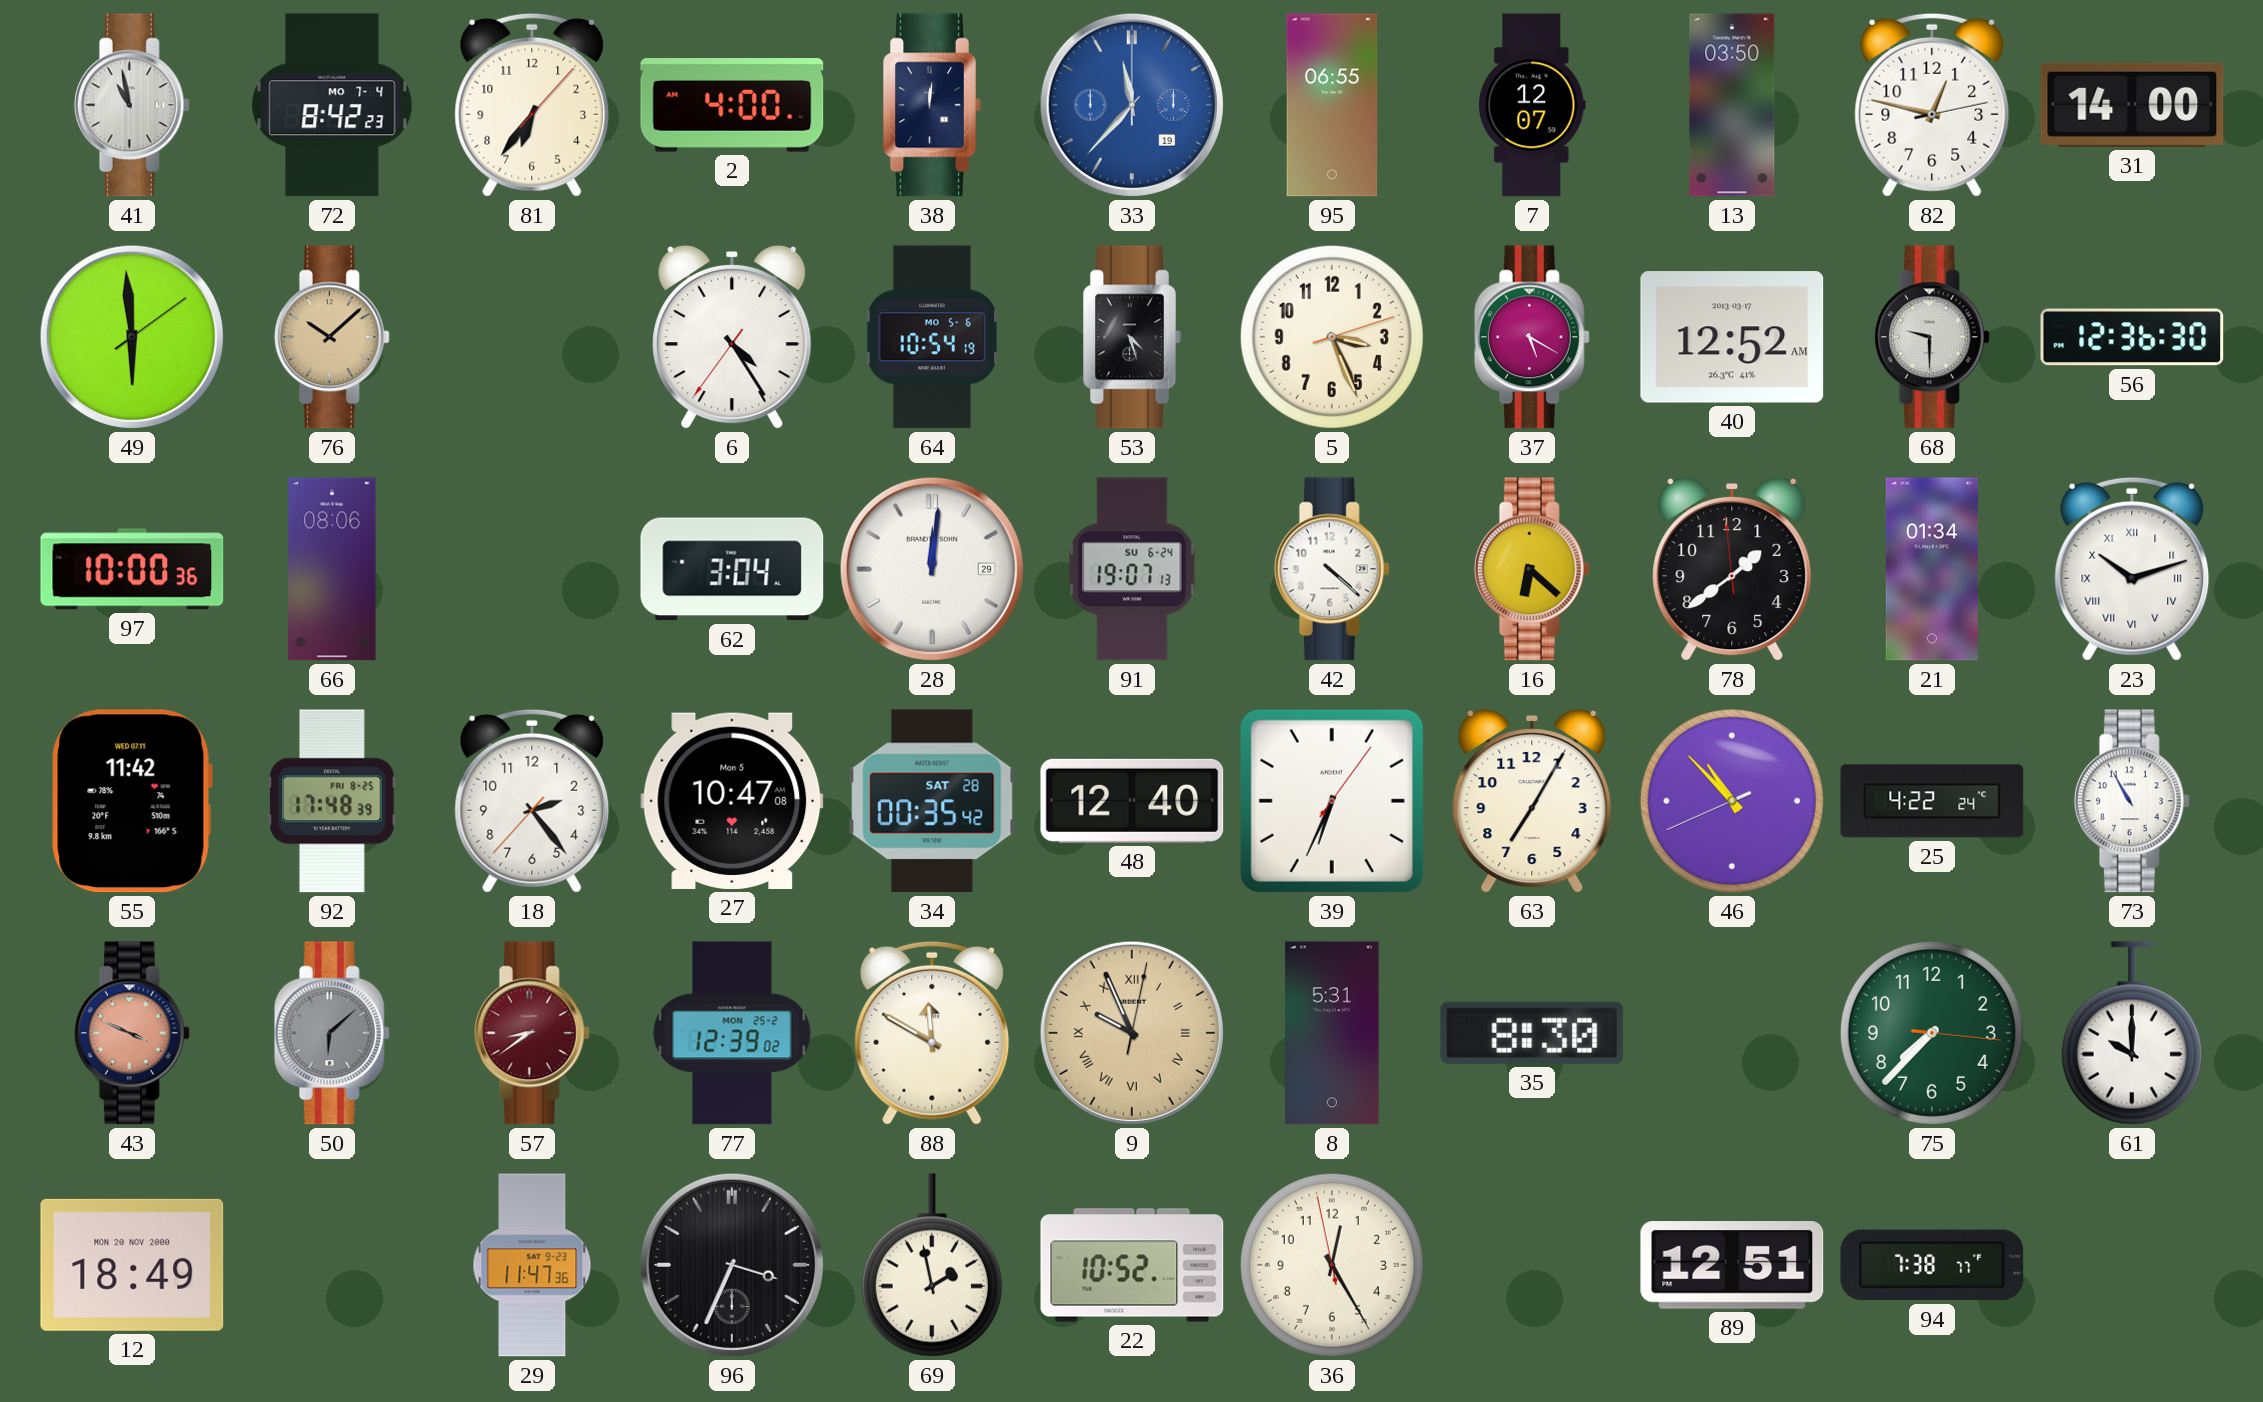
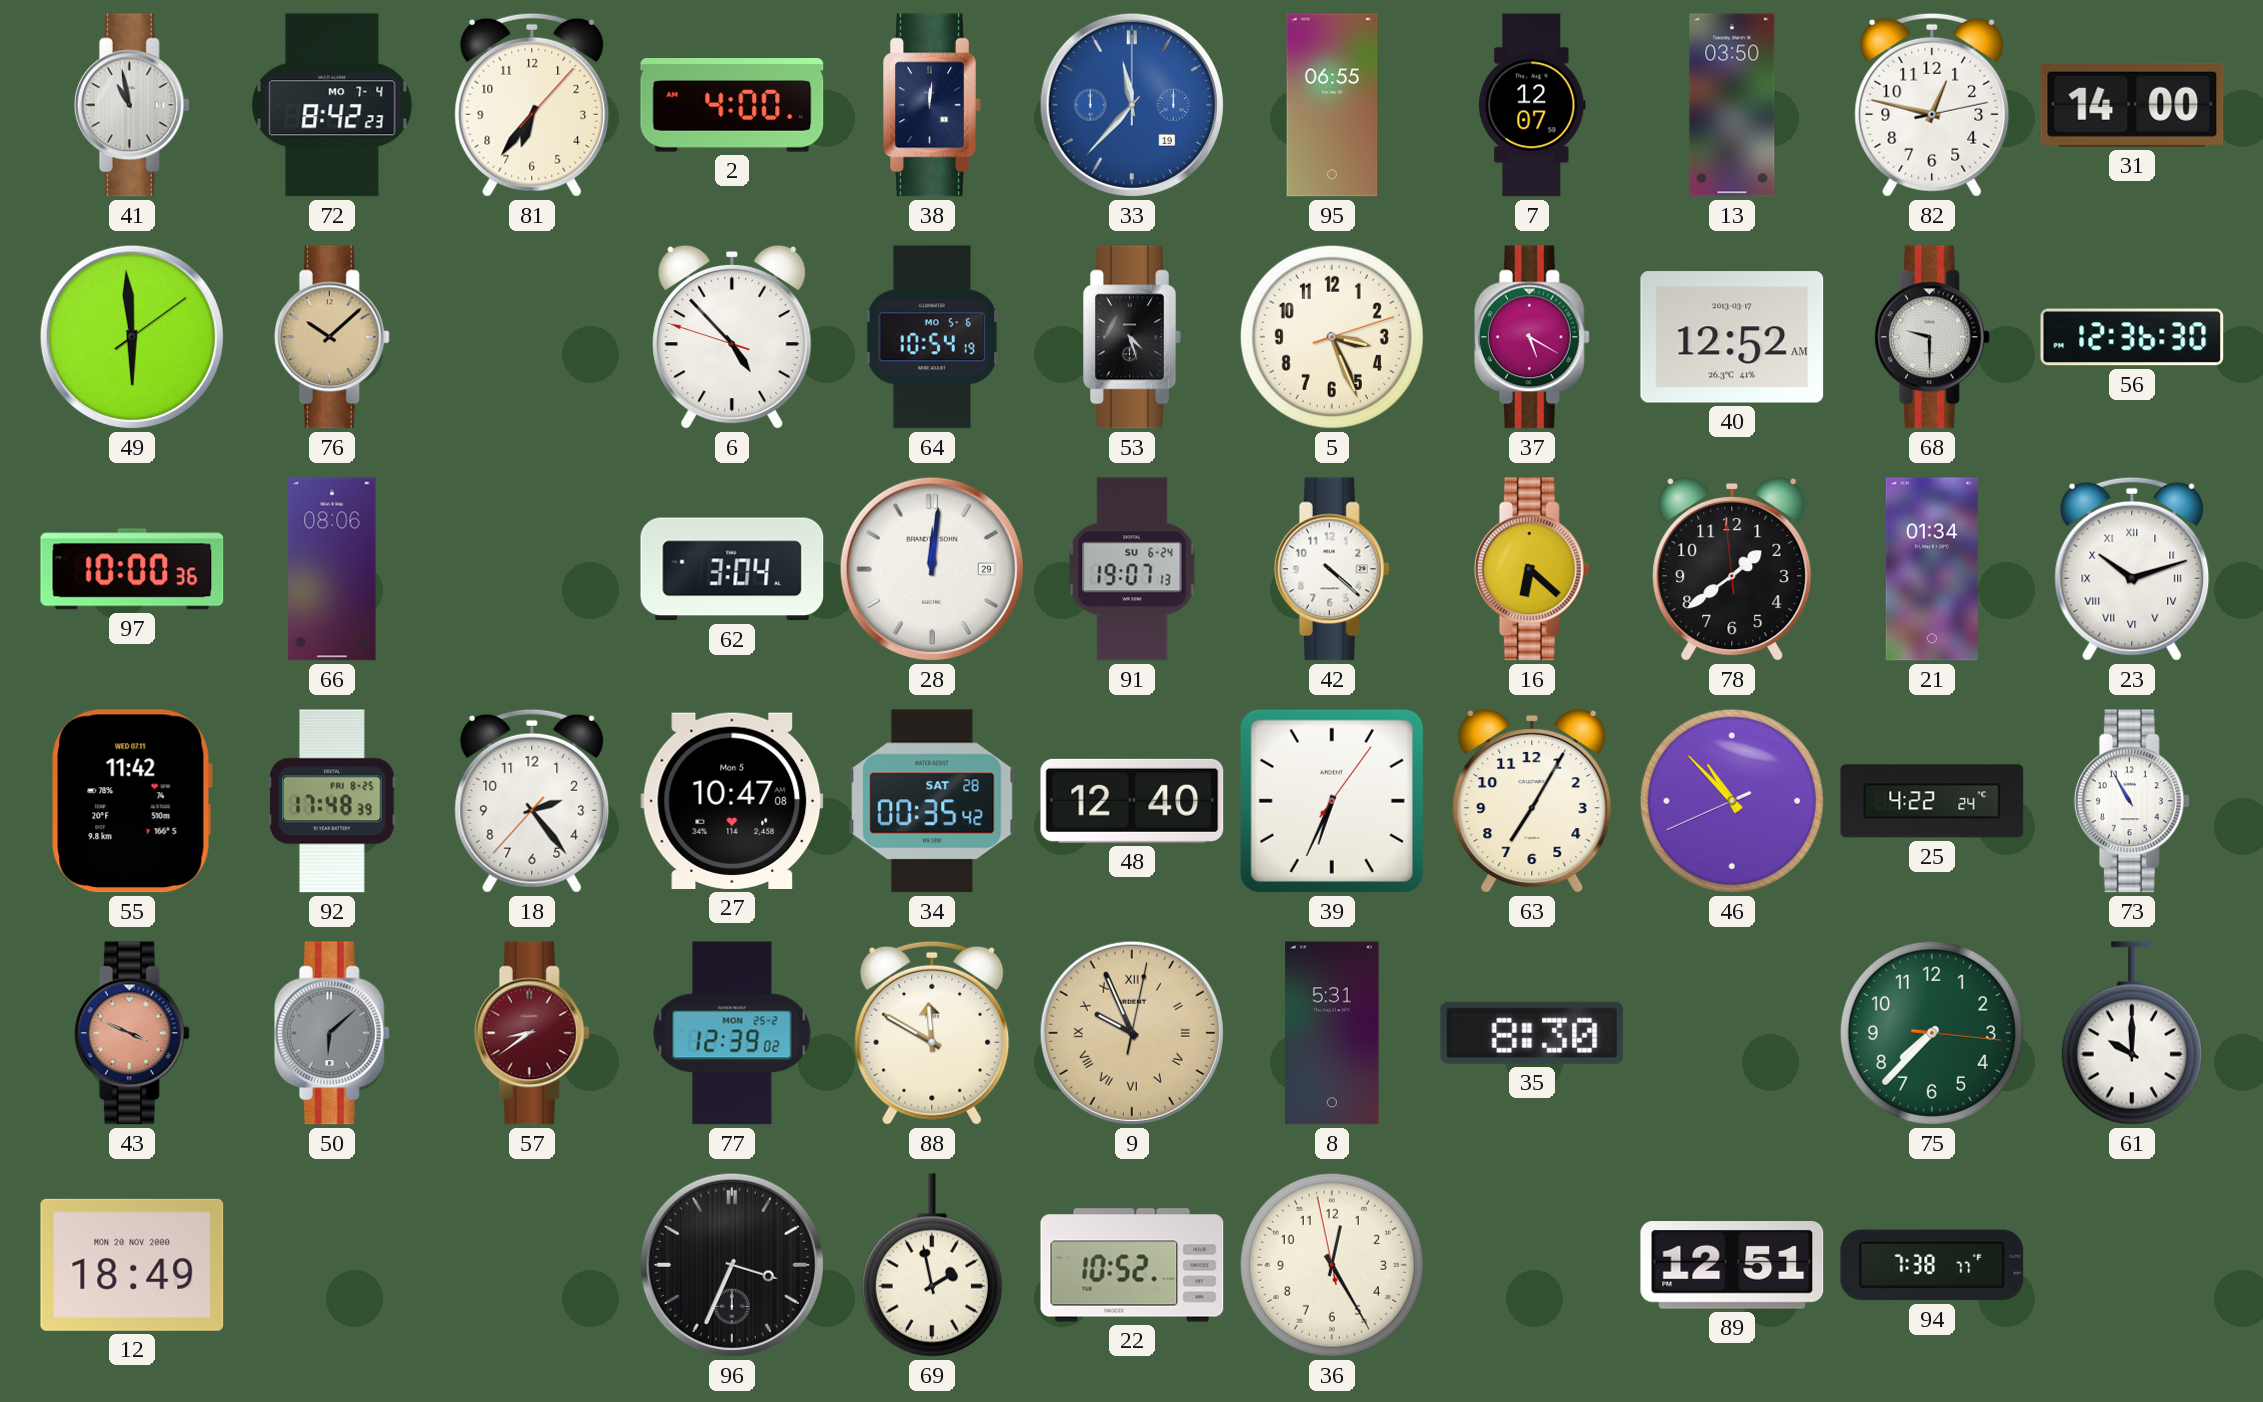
6: 4:24 -> 4:52 (732, 337)
29: 11:47 -> none (532, 1265)
